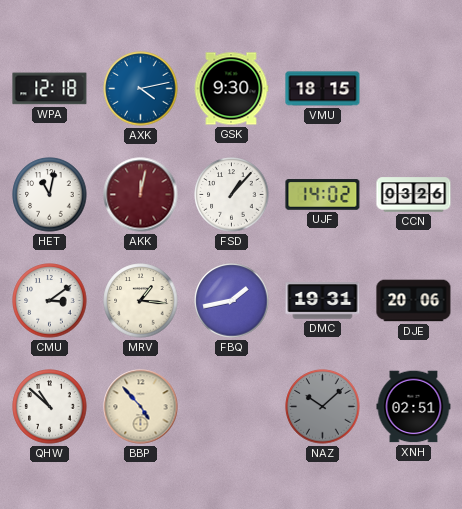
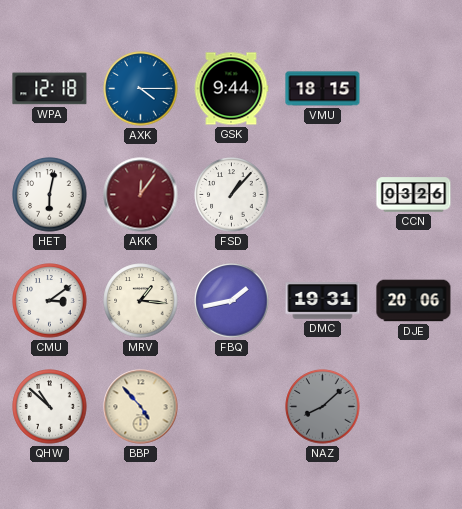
AXK: 4:13 -> 4:15 (141, 89)
GSK: 9:30 -> 9:44 (231, 89)
HET: 11:02 -> 6:02 (50, 195)
AKK: 12:02 -> 12:06 (141, 195)
UJF: 14:02 -> none (323, 195)
NAZ: 10:08 -> 8:08 (323, 407)
XNH: 02:51 -> none (414, 407)
